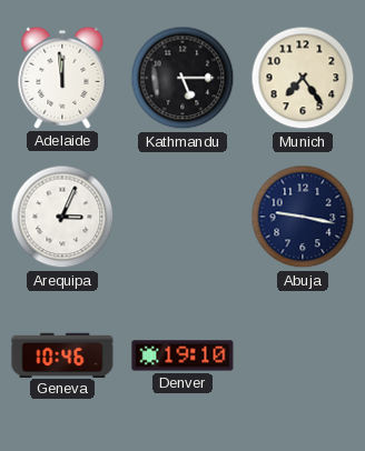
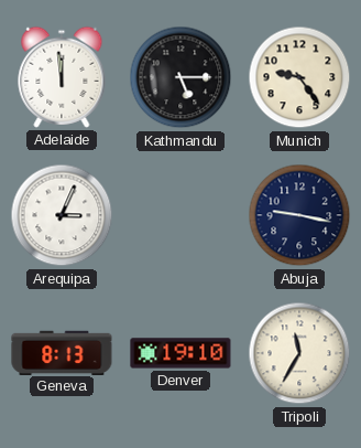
Munich: 7:24 -> 9:24 (299, 77)
Geneva: 10:46 -> 8:13 (62, 352)
Tripoli: none -> 11:35 (299, 353)
